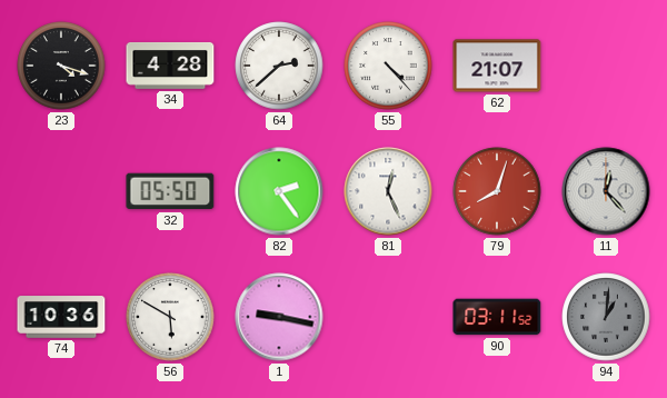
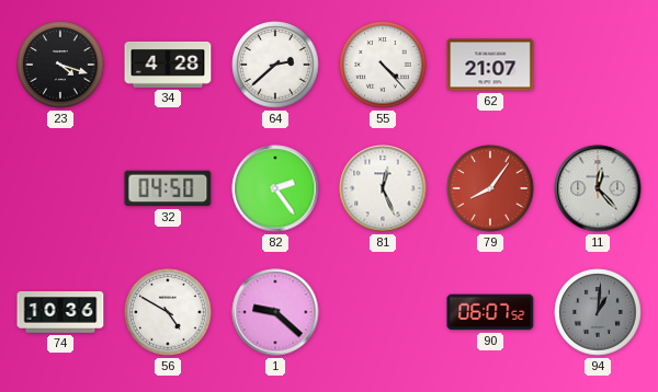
32: 05:50 -> 04:50 (168, 188)
79: 8:03 -> 8:06 (490, 188)
56: 5:50 -> 4:50 (168, 312)
1: 9:17 -> 9:22 (275, 312)
90: 03:11 -> 06:07 (490, 312)
